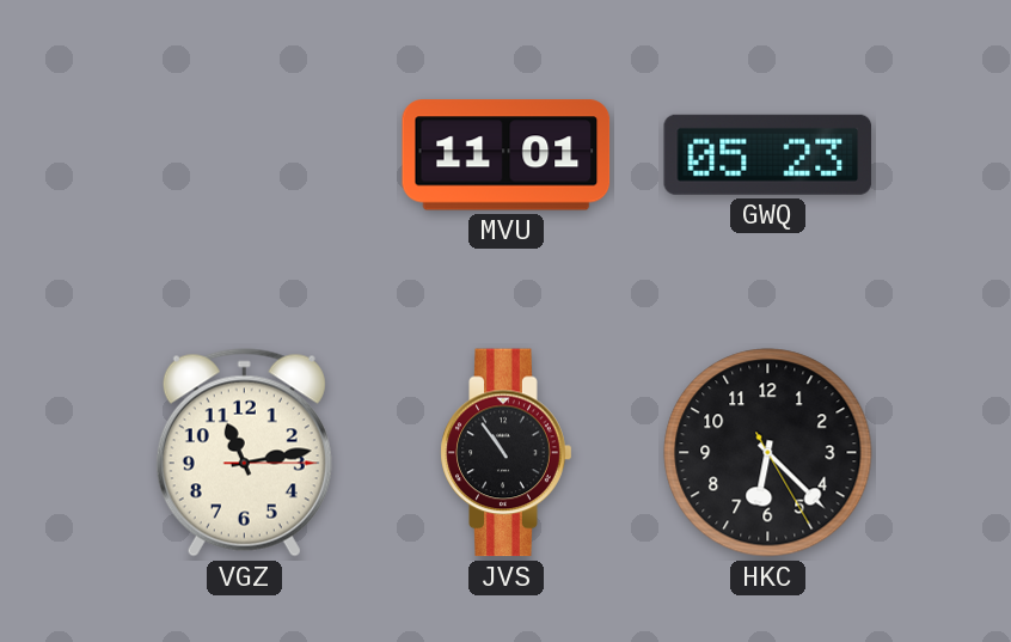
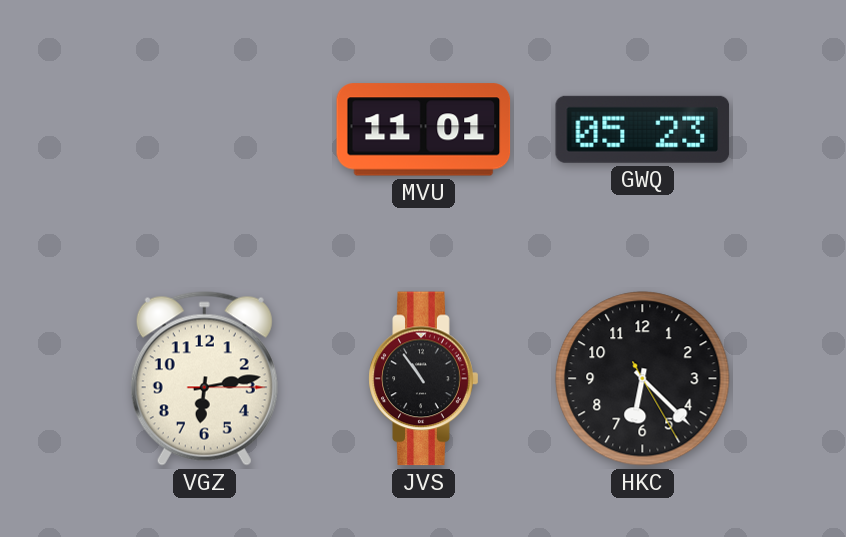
VGZ: 11:13 -> 6:13 (204, 379)
